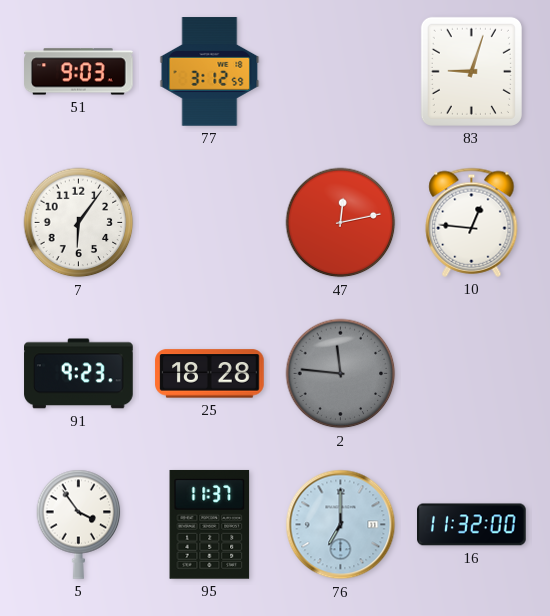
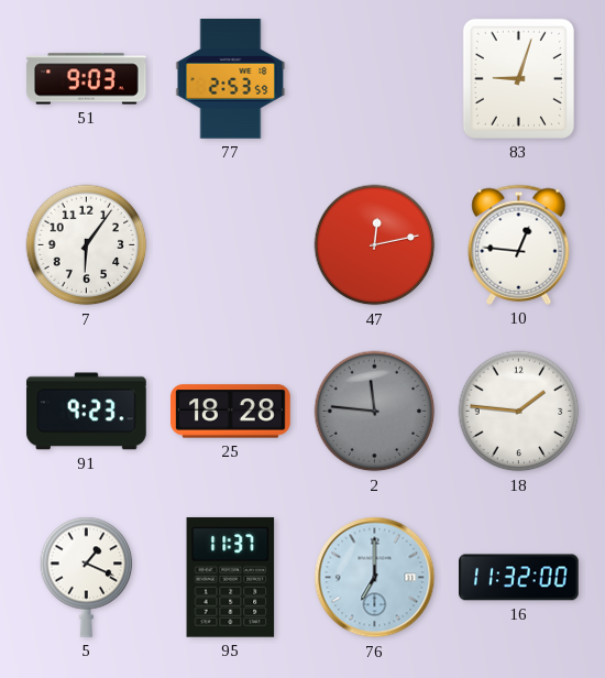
77: 3:12 -> 2:53 (231, 79)
18: none -> 1:46 (519, 412)
5: 3:54 -> 1:19 (87, 577)
